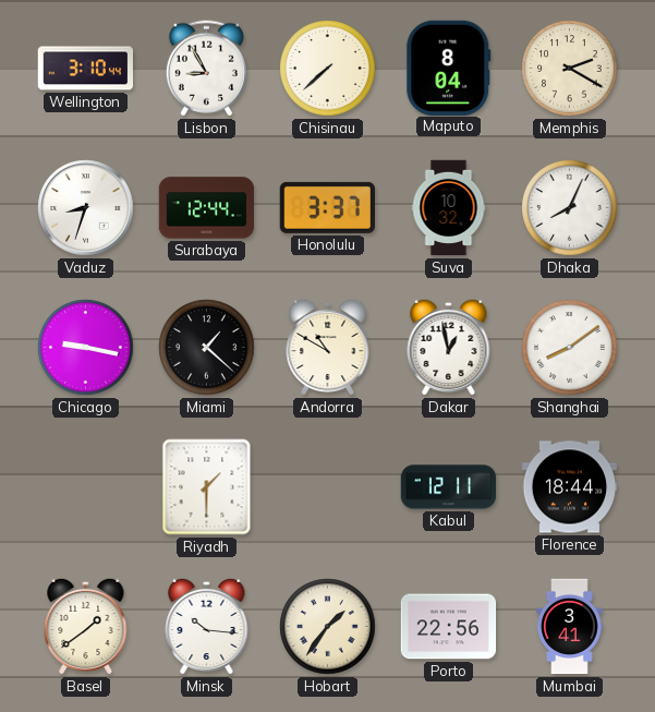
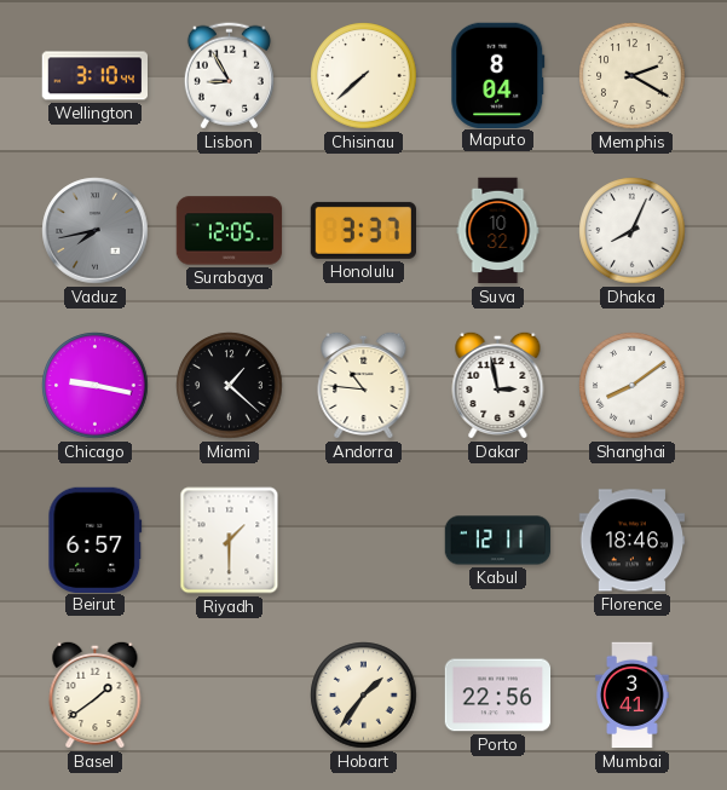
Vaduz: 8:33 -> 7:43 (96, 231)
Vaduz dial: white -> grey (96, 231)
Surabaya: 12:44 -> 12:05 (230, 231)
Andorra: 10:50 -> 10:46 (364, 385)
Dakar: 12:58 -> 2:58 (498, 385)
Beirut: none -> 6:57 (96, 540)
Florence: 18:44 -> 18:46 (633, 541)
Minsk: 10:16 -> none (207, 626)
